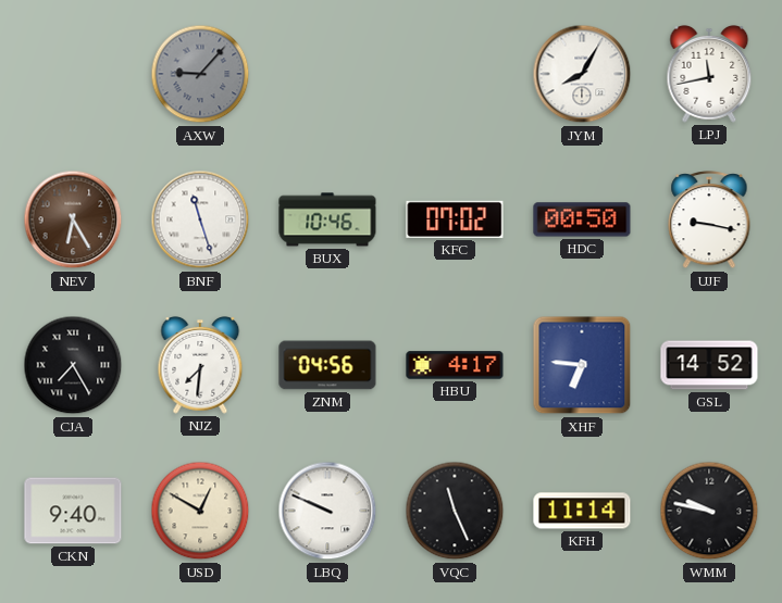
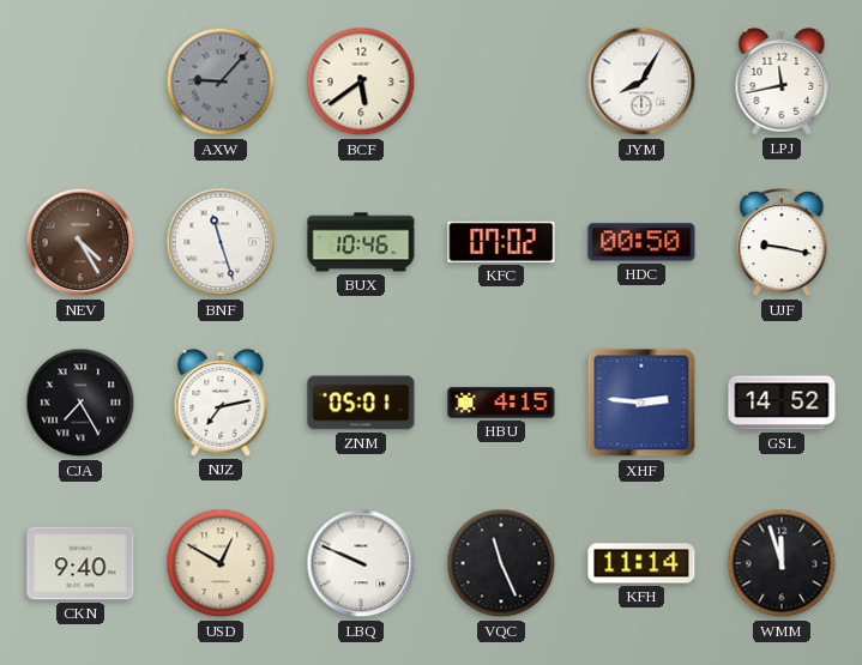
BCF: none -> 5:39 (361, 81)
NEV: 6:25 -> 4:25 (80, 242)
NJZ: 7:31 -> 7:13 (221, 403)
ZNM: 04:56 -> 05:01 (361, 403)
HBU: 4:17 -> 4:15 (501, 403)
XHF: 6:46 -> 2:46 (641, 403)
WMM: 9:47 -> 11:57 (782, 563)
